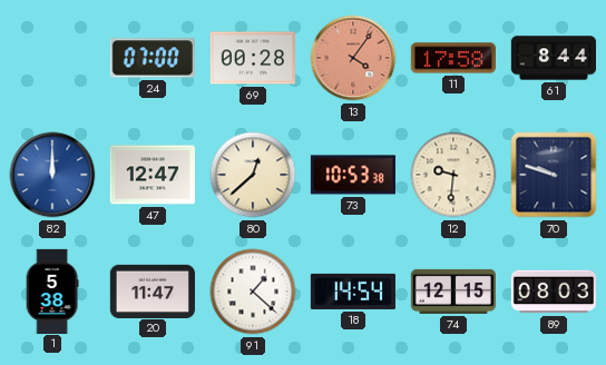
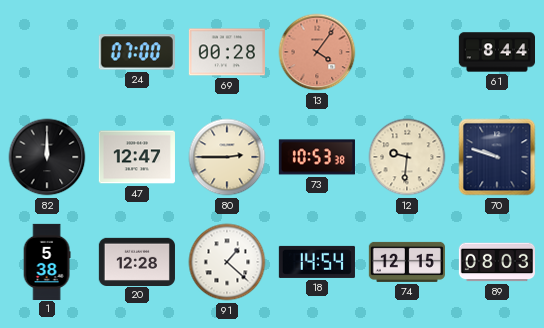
11: 17:58 -> none (453, 58)
82 dial: blue -> black (47, 157)
80: 12:38 -> 2:45 (227, 157)
20: 11:47 -> 12:28 (137, 261)
